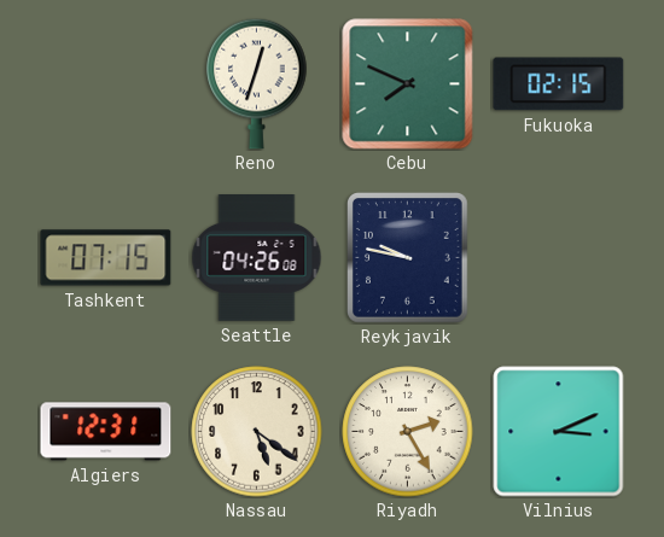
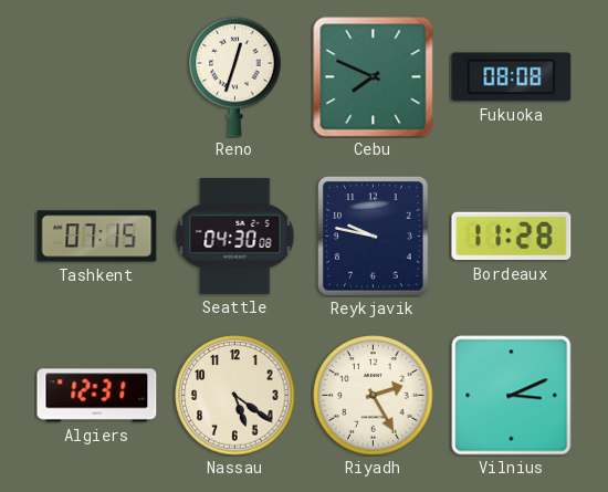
Fukuoka: 02:15 -> 08:08 (512, 77)
Seattle: 04:26 -> 04:30 (235, 237)
Bordeaux: none -> 11:28 (512, 237)
